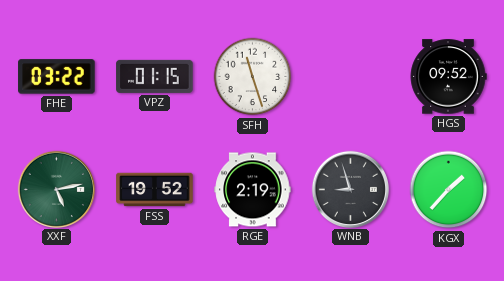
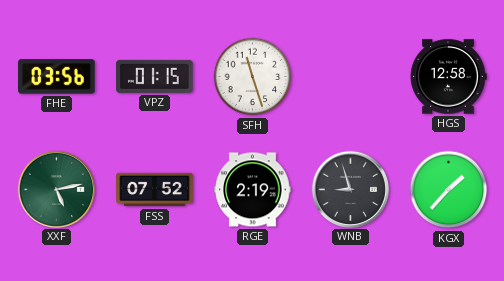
FHE: 03:22 -> 03:56 (57, 77)
HGS: 09:52 -> 12:58 (448, 77)
FSS: 19:52 -> 07:52 (155, 190)
